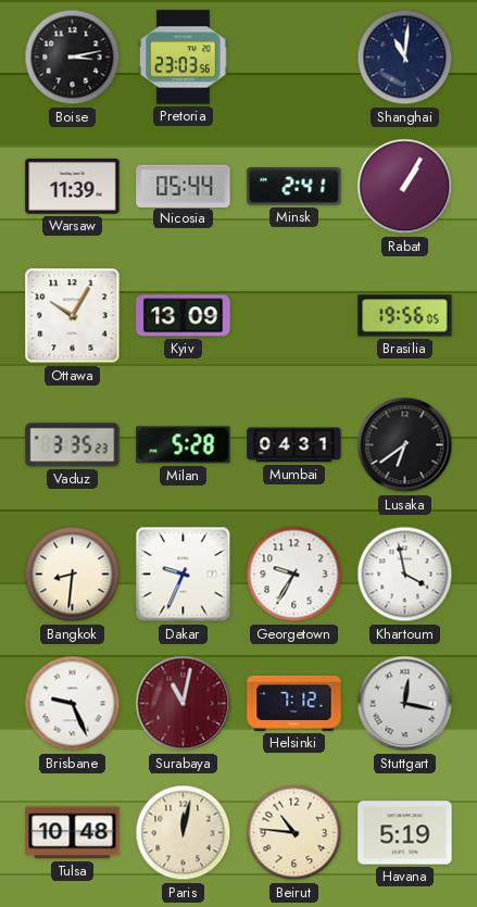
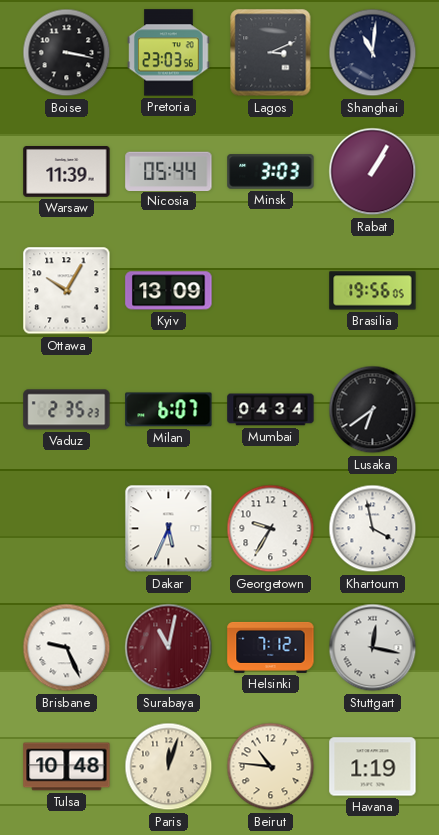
Boise: 3:13 -> 3:17 (67, 53)
Lagos: none -> 3:11 (271, 53)
Minsk: 2:41 -> 3:03 (271, 172)
Vaduz: 3:35 -> 2:35 (67, 410)
Milan: 5:28 -> 6:07 (169, 410)
Mumbai: 04:31 -> 04:34 (271, 410)
Bangkok: 8:31 -> none (73, 575)
Dakar: 9:34 -> 5:34 (169, 529)
Paris: 12:02 -> 12:03 (169, 767)
Havana: 5:19 -> 1:19 (373, 767)
